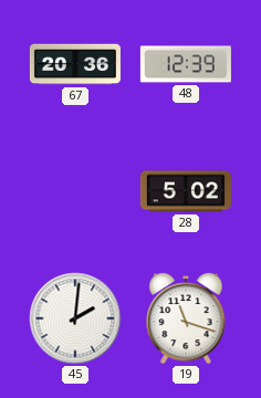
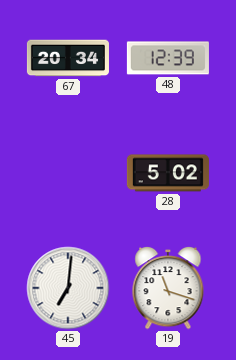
67: 20:36 -> 20:34 (68, 58)
45: 2:01 -> 7:01 (68, 288)
